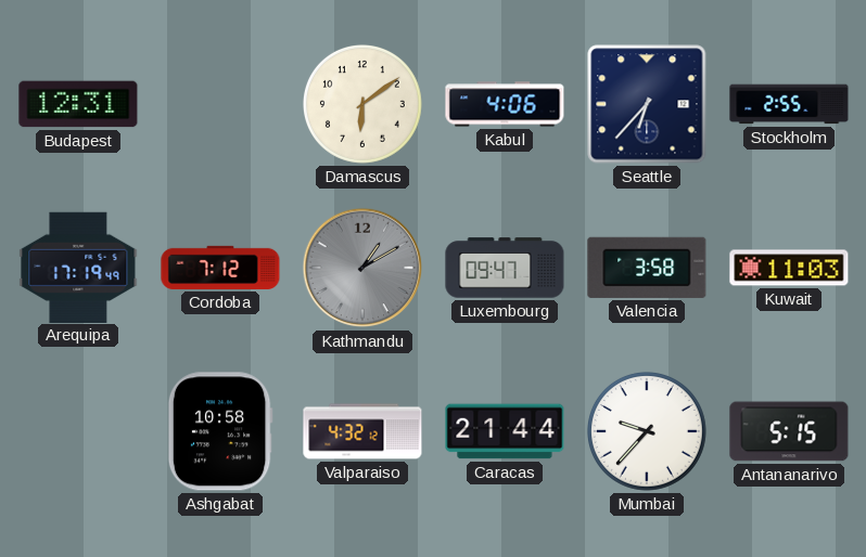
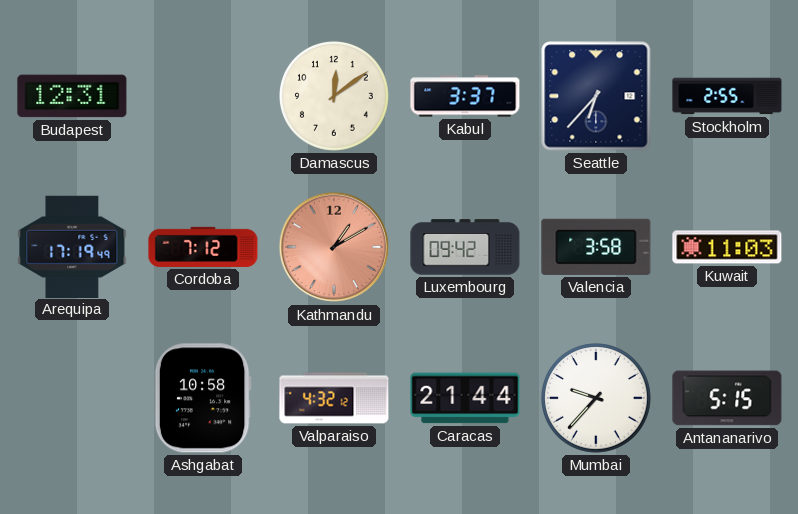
Damascus: 6:09 -> 12:09 (334, 96)
Kabul: 4:06 -> 3:37 (465, 96)
Kathmandu dial: grey -> salmon (334, 247)
Luxembourg: 09:47 -> 09:42 (465, 247)
